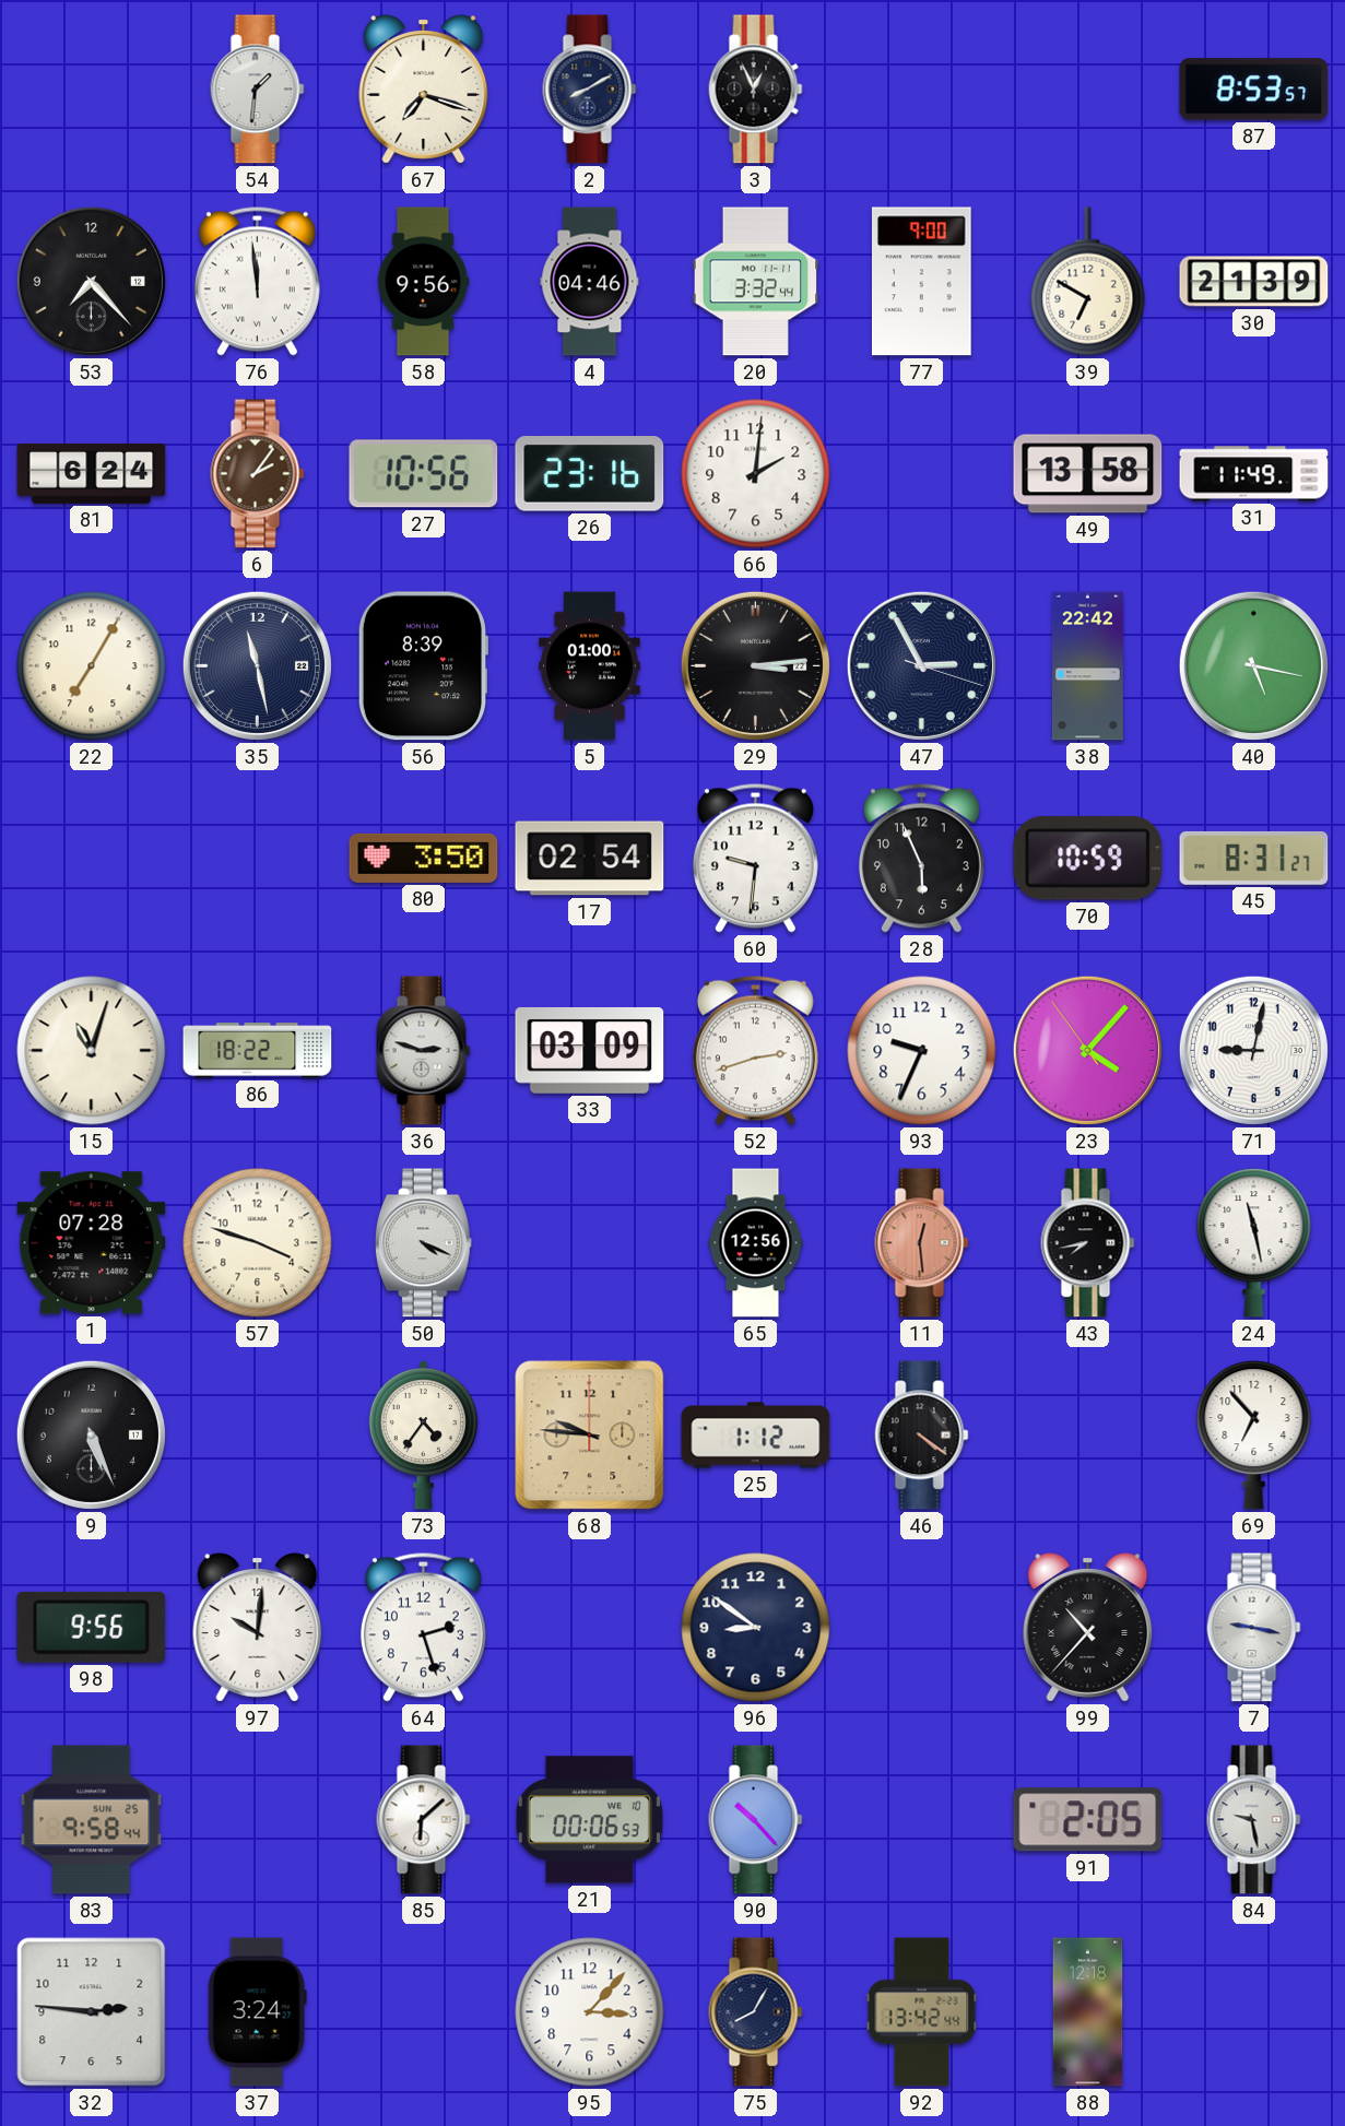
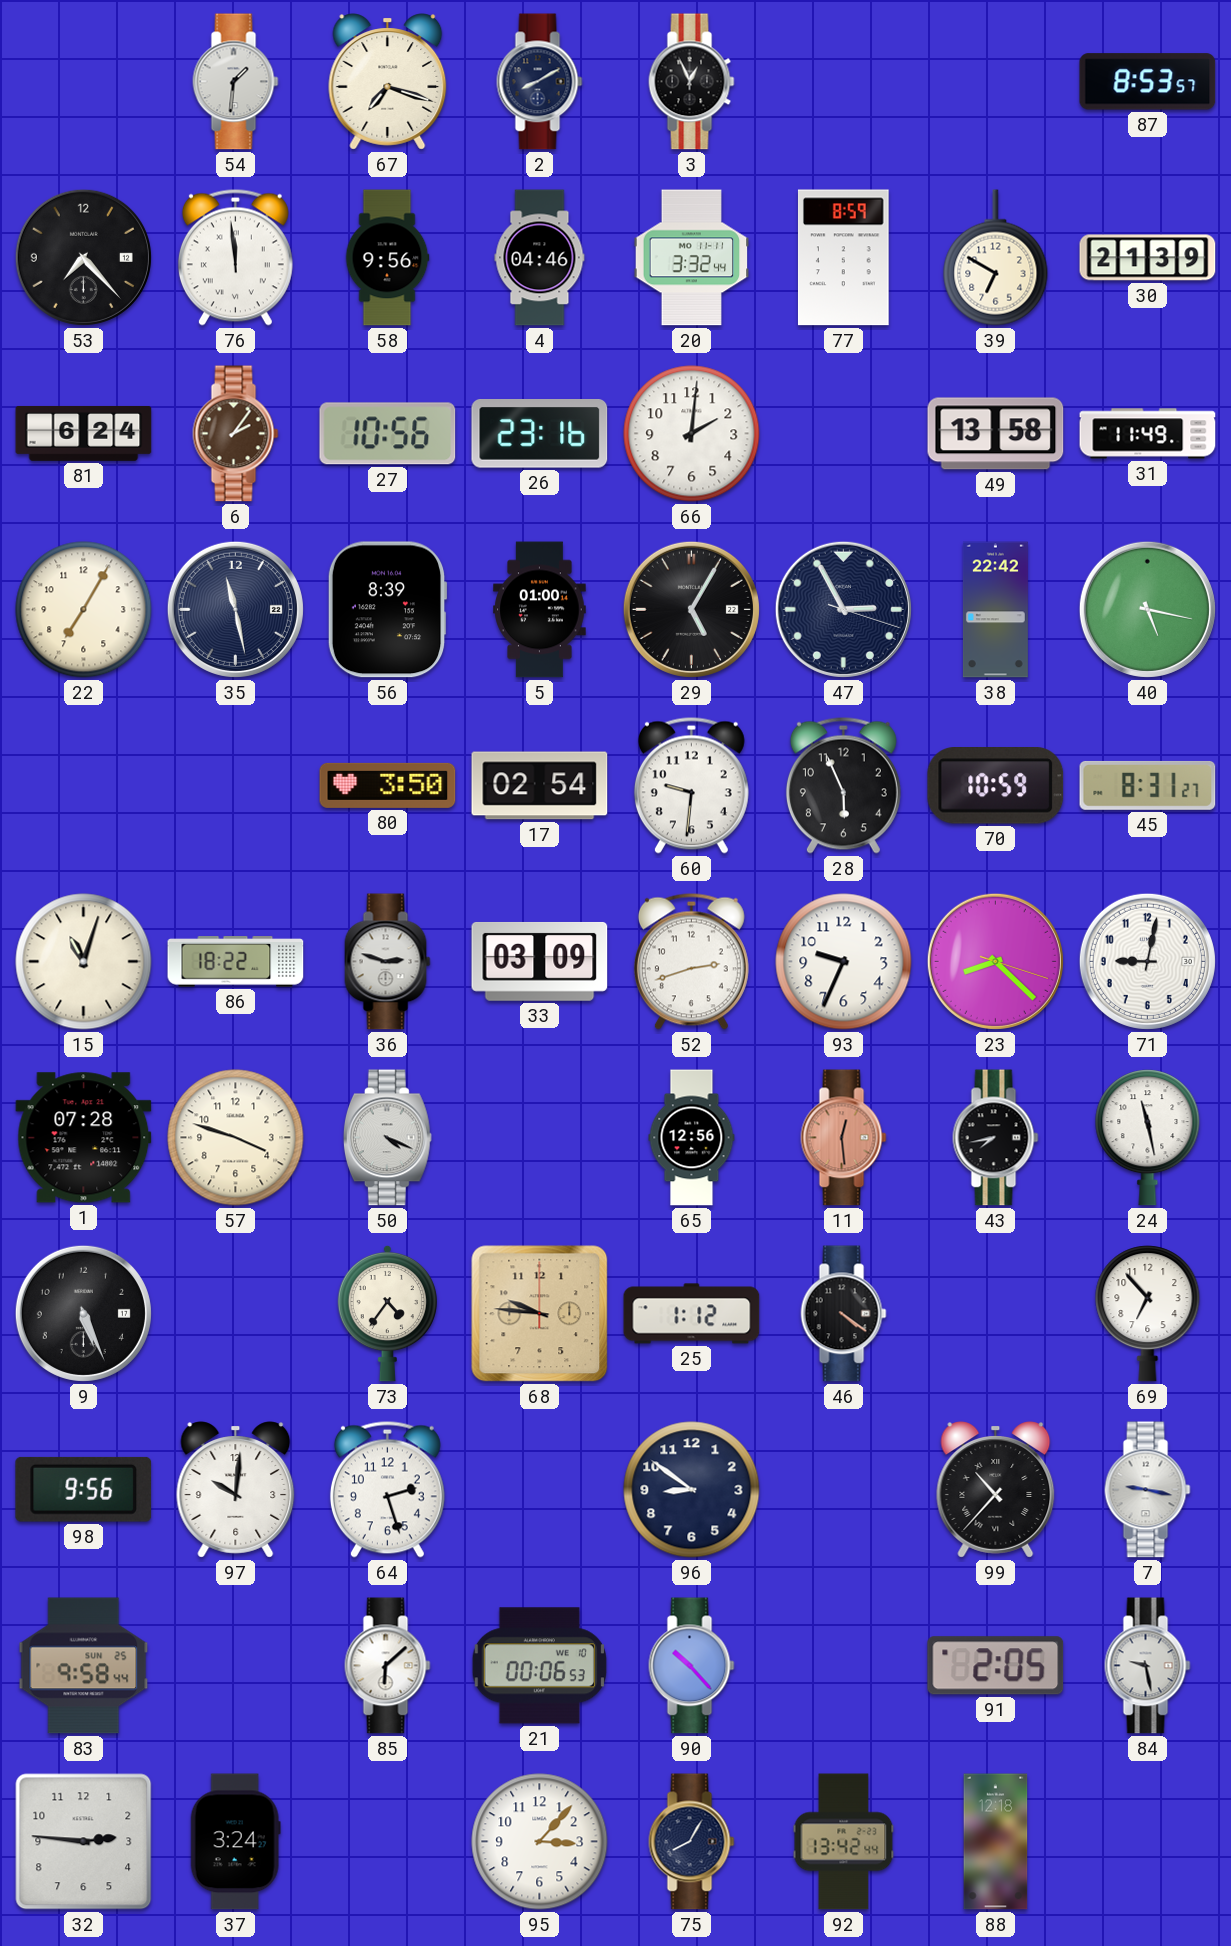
77: 9:00 -> 8:59 (843, 258)
29: 3:14 -> 5:05 (691, 609)
23: 4:06 -> 8:22 (995, 961)
